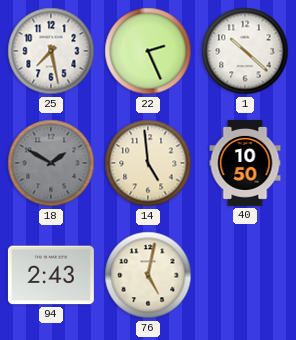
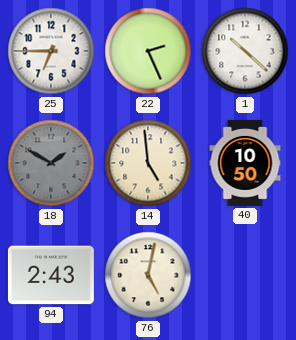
25: 7:28 -> 6:45 (51, 51)
